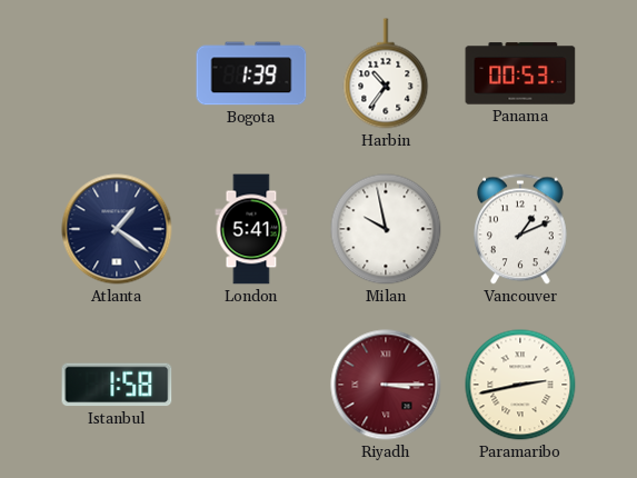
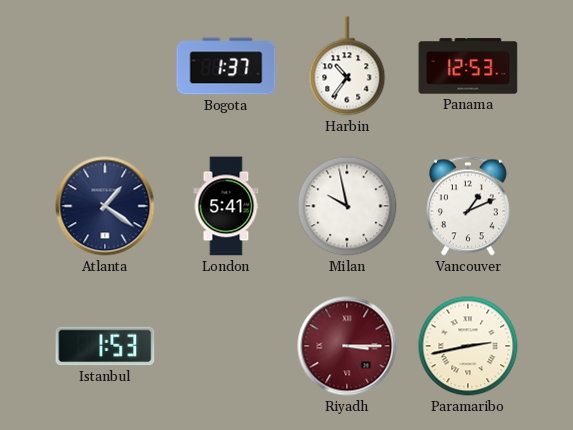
Bogota: 1:39 -> 1:37 (226, 66)
Panama: 00:53 -> 12:53 (468, 66)
Istanbul: 1:58 -> 1:53 (105, 346)
